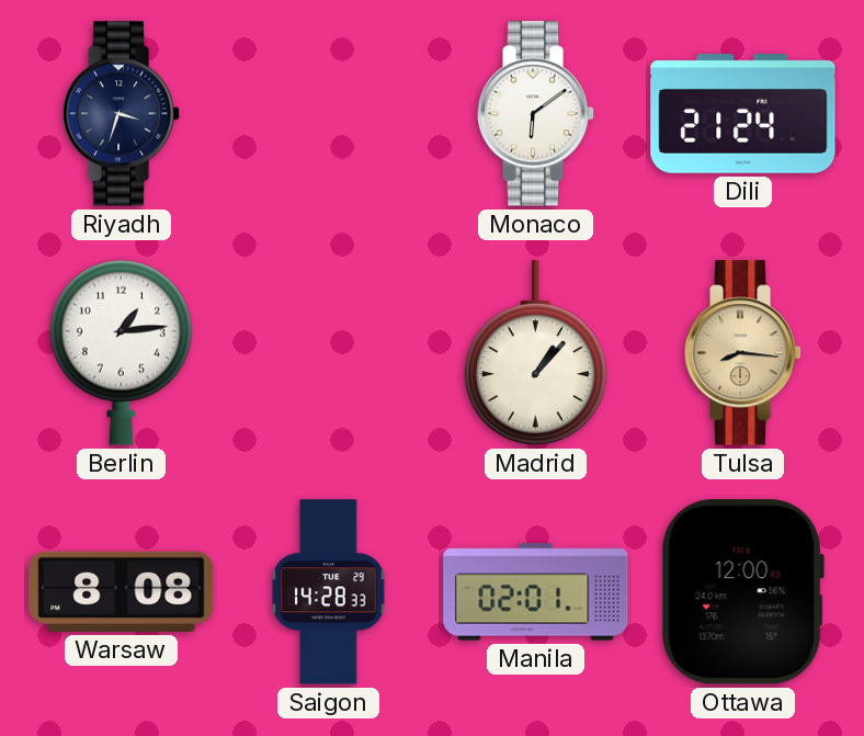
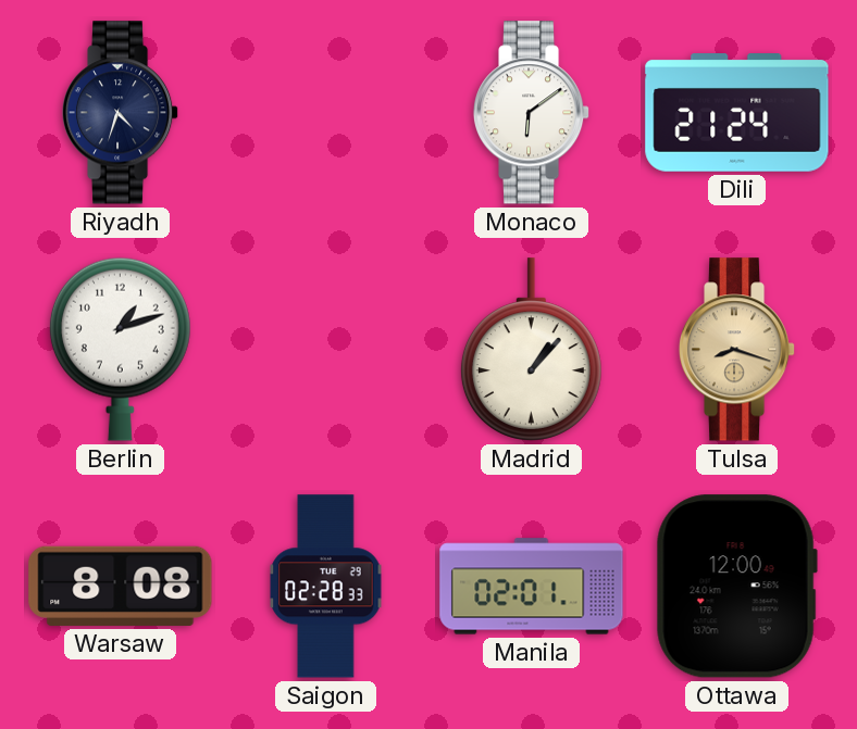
Riyadh: 3:33 -> 4:33 (121, 113)
Berlin: 1:14 -> 1:12 (120, 349)
Tulsa: 8:16 -> 8:18 (737, 350)
Saigon: 14:28 -> 02:28 (326, 587)
